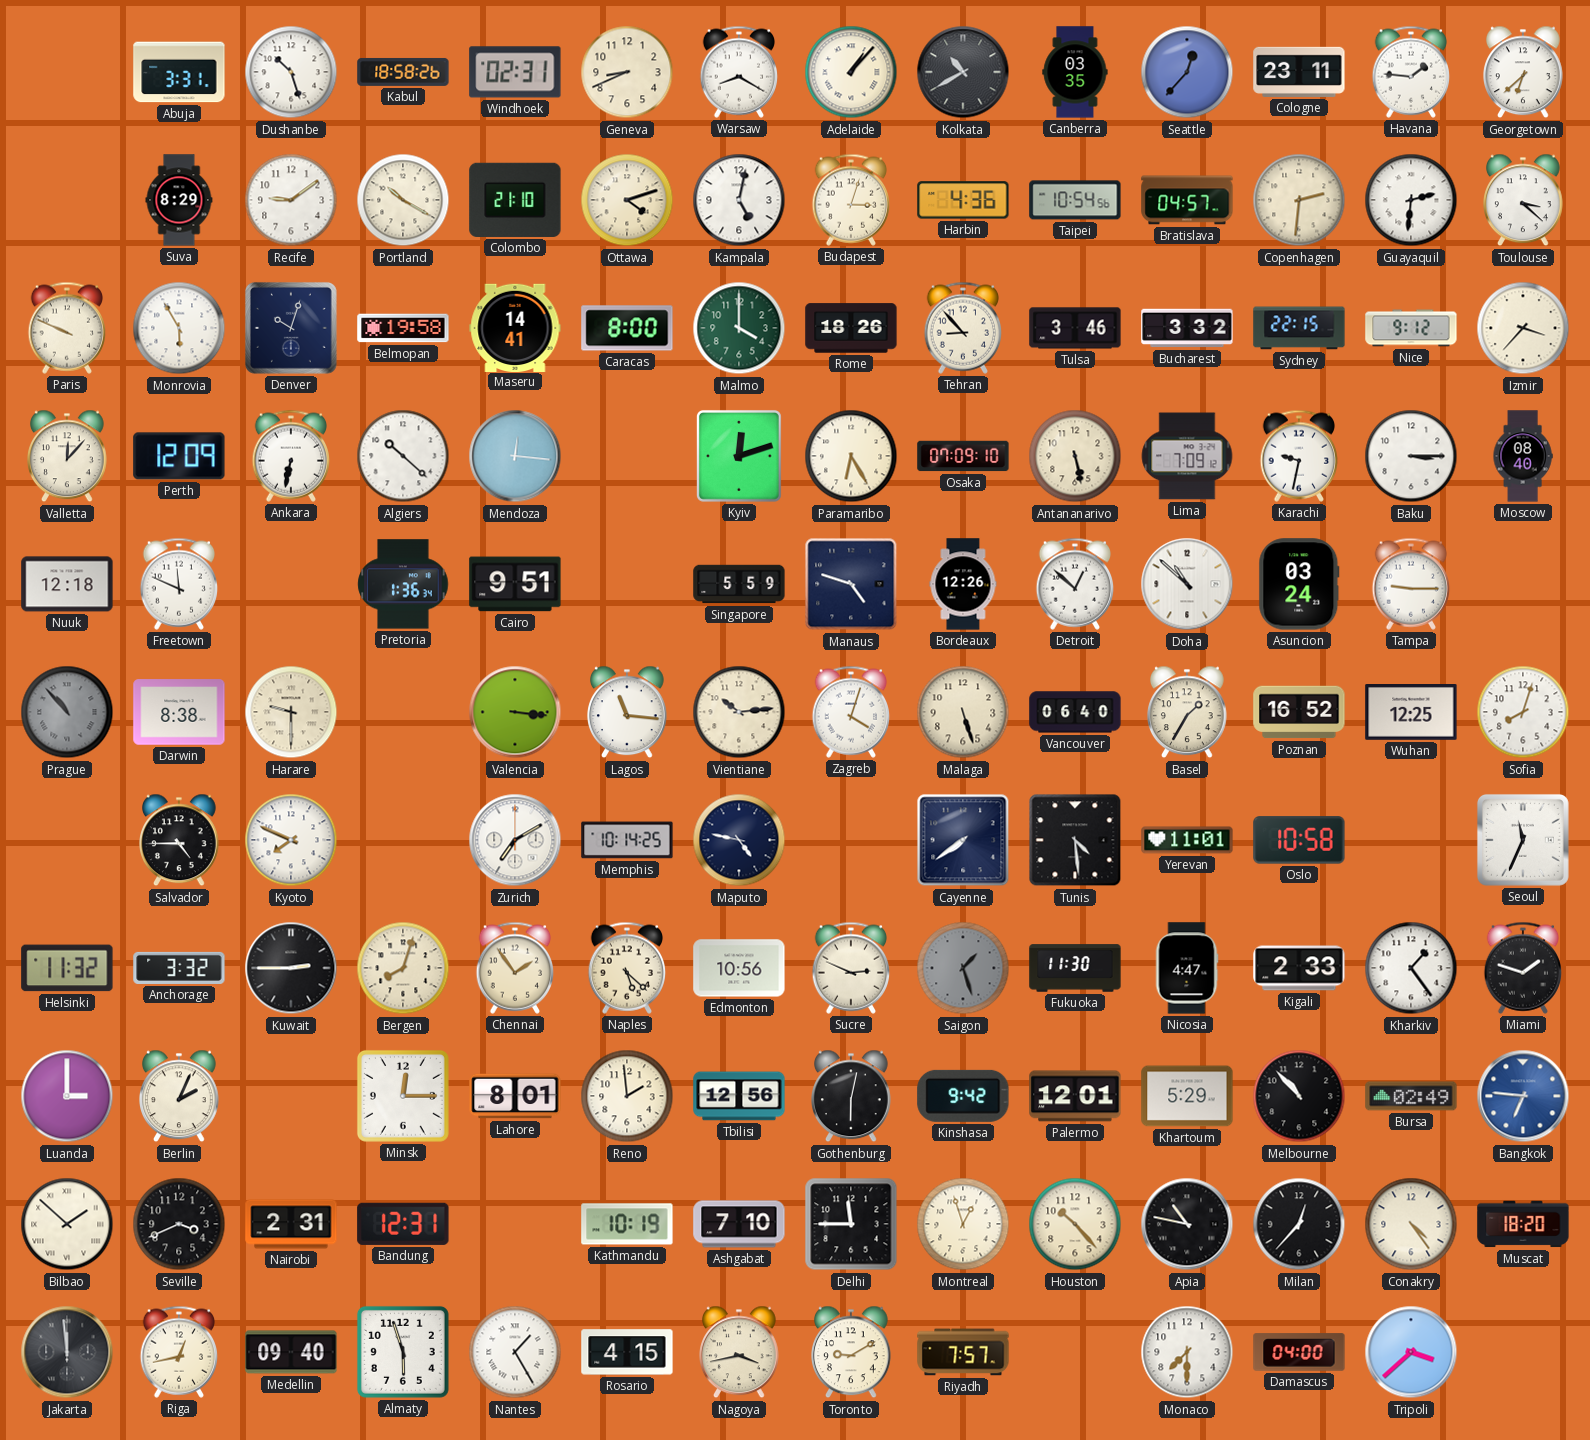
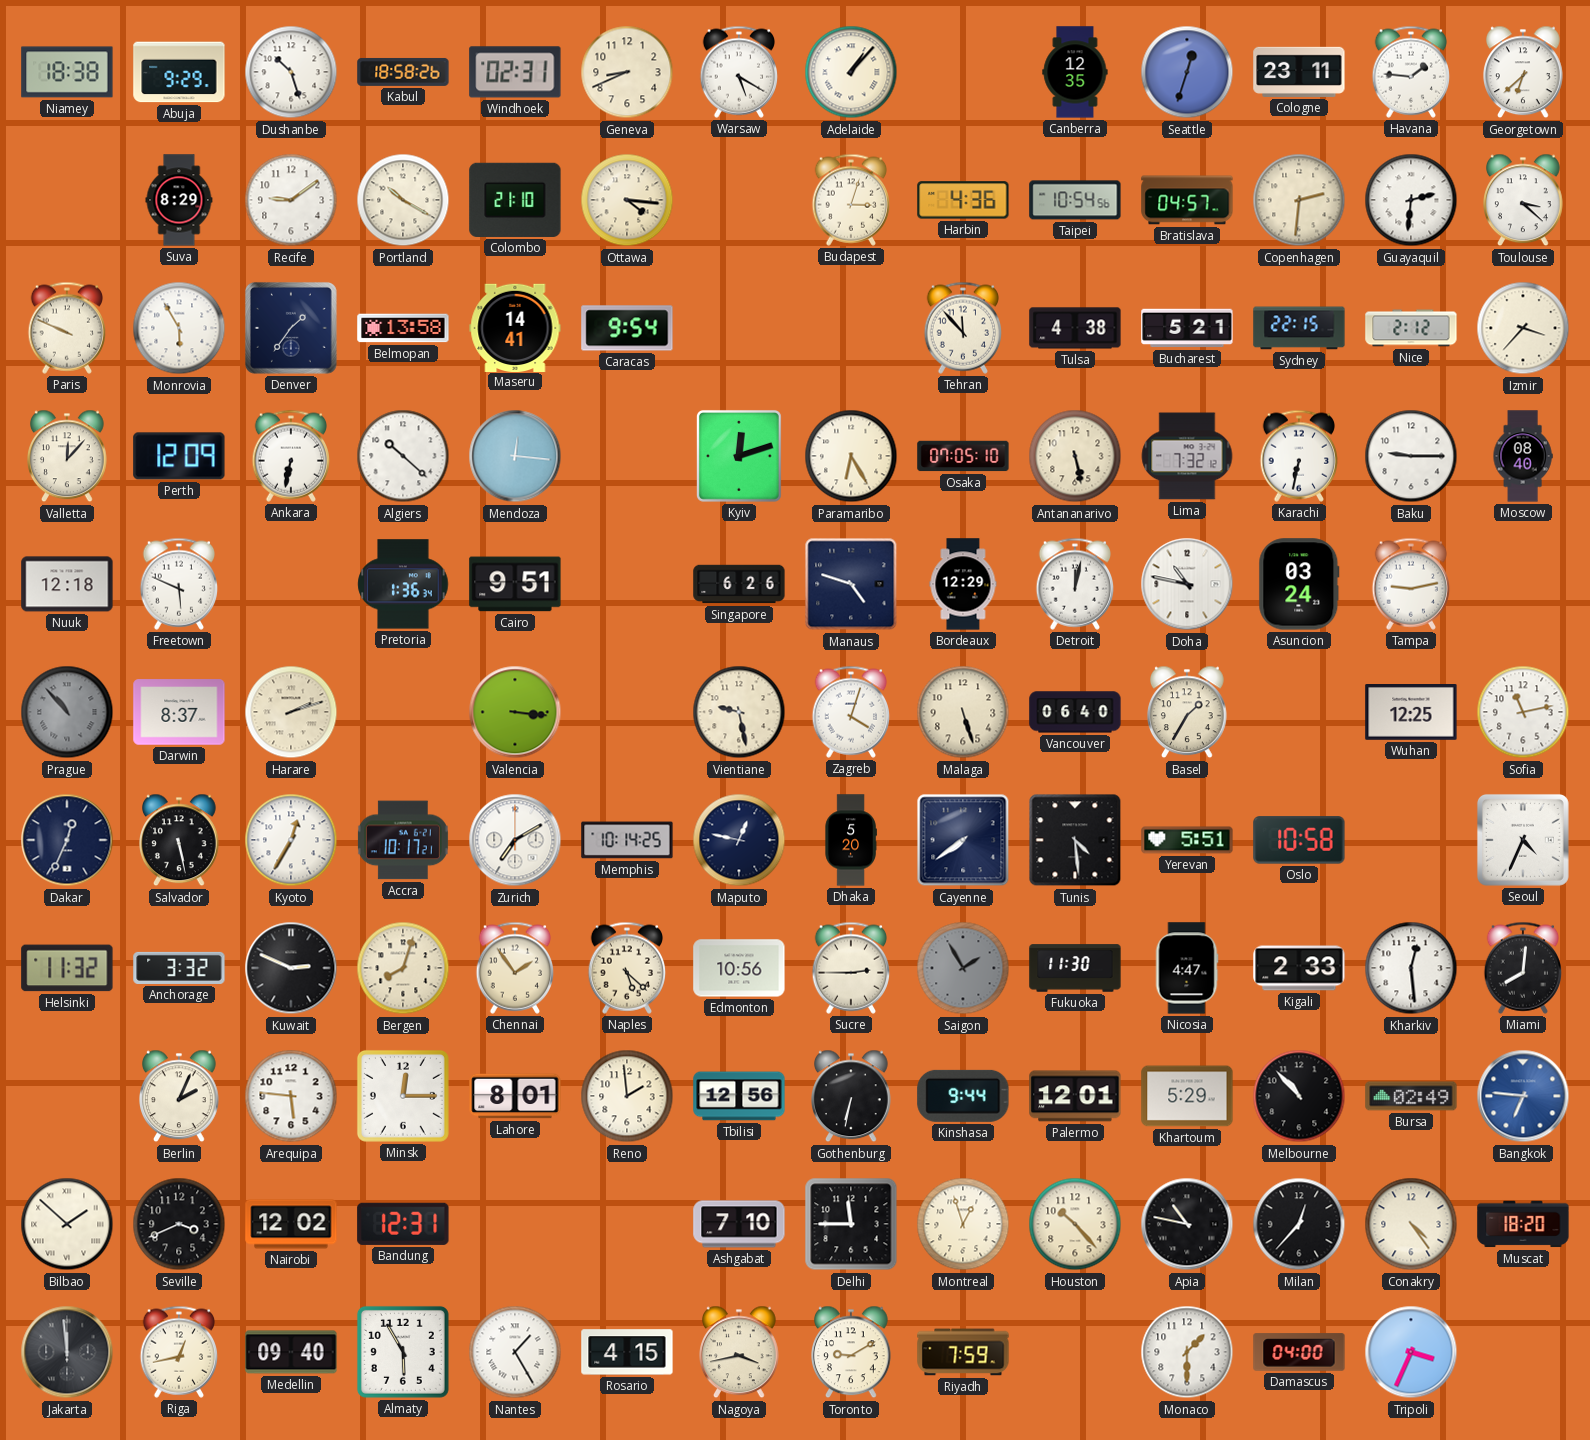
Niamey: none -> 18:38 (67, 72)
Abuja: 3:31 -> 9:29 (179, 72)
Warsaw: 8:20 -> 5:20 (739, 72)
Kolkata: 10:40 -> none (963, 72)
Canberra: 03:35 -> 12:35 (1075, 72)
Seattle: 12:37 -> 12:33 (1187, 72)
Ottawa: 4:12 -> 4:16 (627, 200)
Kampala: 5:02 -> none (739, 200)
Denver: 10:03 -> 1:36 (291, 328)
Belmopan: 19:58 -> 13:58 (403, 328)
Caracas: 8:00 -> 9:54 (627, 328)
Malmo: 4:00 -> none (739, 328)
Rome: 18:26 -> none (851, 328)
Tehran: 8:53 -> 11:53 (963, 328)
Tulsa: 3:46 -> 4:38 (1075, 328)
Bucharest: 3:32 -> 5:21 (1187, 328)
Nice: 9:12 -> 2:12 (1411, 328)
Osaka: 07:09 -> 07:05 (963, 456)
Lima: 7:09 -> 7:32 (1187, 456)
Karachi: 9:32 -> 6:32 (1299, 456)
Baku: 3:15 -> 9:15 (1411, 456)
Freetown: 11:49 -> 5:49 (179, 584)
Singapore: 5:59 -> 6:26 (739, 584)
Bordeaux: 12:26 -> 12:29 (963, 584)
Detroit: 12:52 -> 12:02 (1075, 584)
Doha: 10:52 -> 10:47 (1187, 584)
Tampa: 9:15 -> 9:13 (1411, 584)
Darwin: 8:38 -> 8:37 (179, 712)
Harare: 9:30 -> 2:12 (291, 712)
Lagos: 11:16 -> none (628, 712)
Vientiane: 10:14 -> 9:28 (739, 712)
Poznan: 16:52 -> none (1299, 712)
Sofia: 8:03 -> 11:13 (1523, 712)
Dakar: none -> 12:34 (67, 840)
Salvador: 4:45 -> 5:28 (180, 840)
Kyoto: 7:49 -> 12:35 (291, 840)
Accra: none -> 10:17 (403, 840)
Maputo: 4:47 -> 12:47 (739, 840)
Dhaka: none -> 5:20 (851, 840)
Yerevan: 11:01 -> 5:51 (1187, 840)
Seoul: 11:34 -> 4:34 (1523, 840)
Kuwait: 2:45 -> 2:49 (291, 968)
Sucre: 2:49 -> 2:45 (851, 968)
Saigon: 1:27 -> 1:55 (963, 968)
Kharkiv: 1:24 -> 12:29 (1411, 968)
Miami: 1:48 -> 8:01 (1523, 968)
Luanda: 3:00 -> none (67, 1096)
Arequipa: none -> 5:46 (291, 1096)
Gothenburg: 6:02 -> 6:32 (852, 1096)
Kinshasa: 9:42 -> 9:44 (963, 1096)
Nairobi: 2:31 -> 12:02 (291, 1224)
Kathmandu: 10:19 -> none (627, 1224)
Almaty: 5:57 -> 5:55 (403, 1352)
Riyadh: 7:57 -> 7:59 (963, 1352)
Monaco: 7:30 -> 1:30 (1187, 1352)
Tripoli: 3:38 -> 3:34 (1411, 1352)
